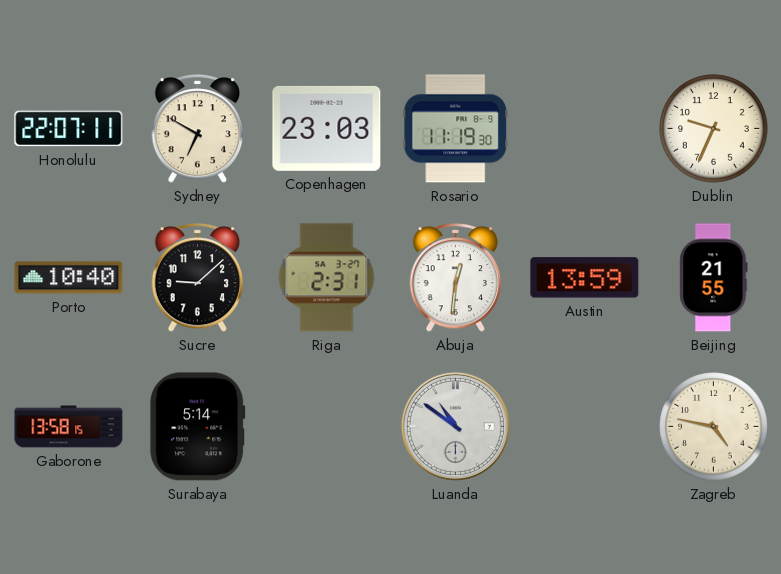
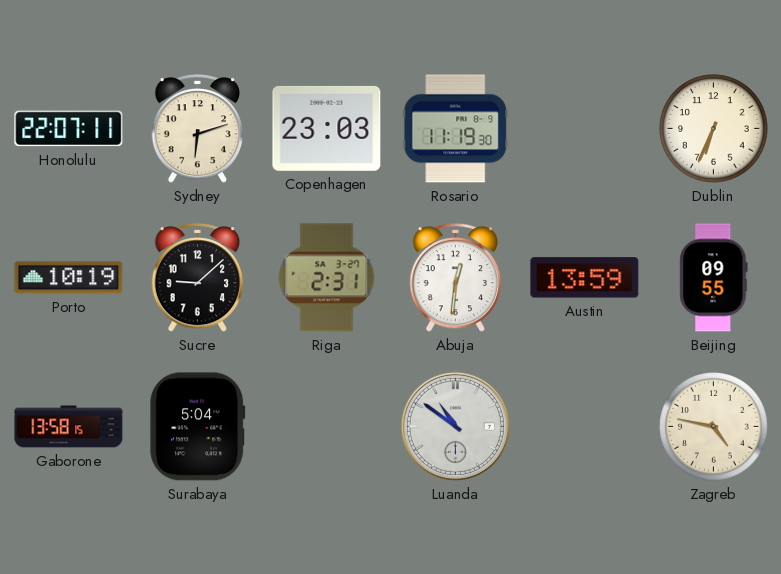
Sydney: 6:50 -> 6:12 (198, 129)
Dublin: 9:34 -> 6:34 (714, 129)
Porto: 10:40 -> 10:19 (69, 278)
Beijing: 21:55 -> 09:55 (714, 278)
Surabaya: 5:14 -> 5:04 (198, 427)
